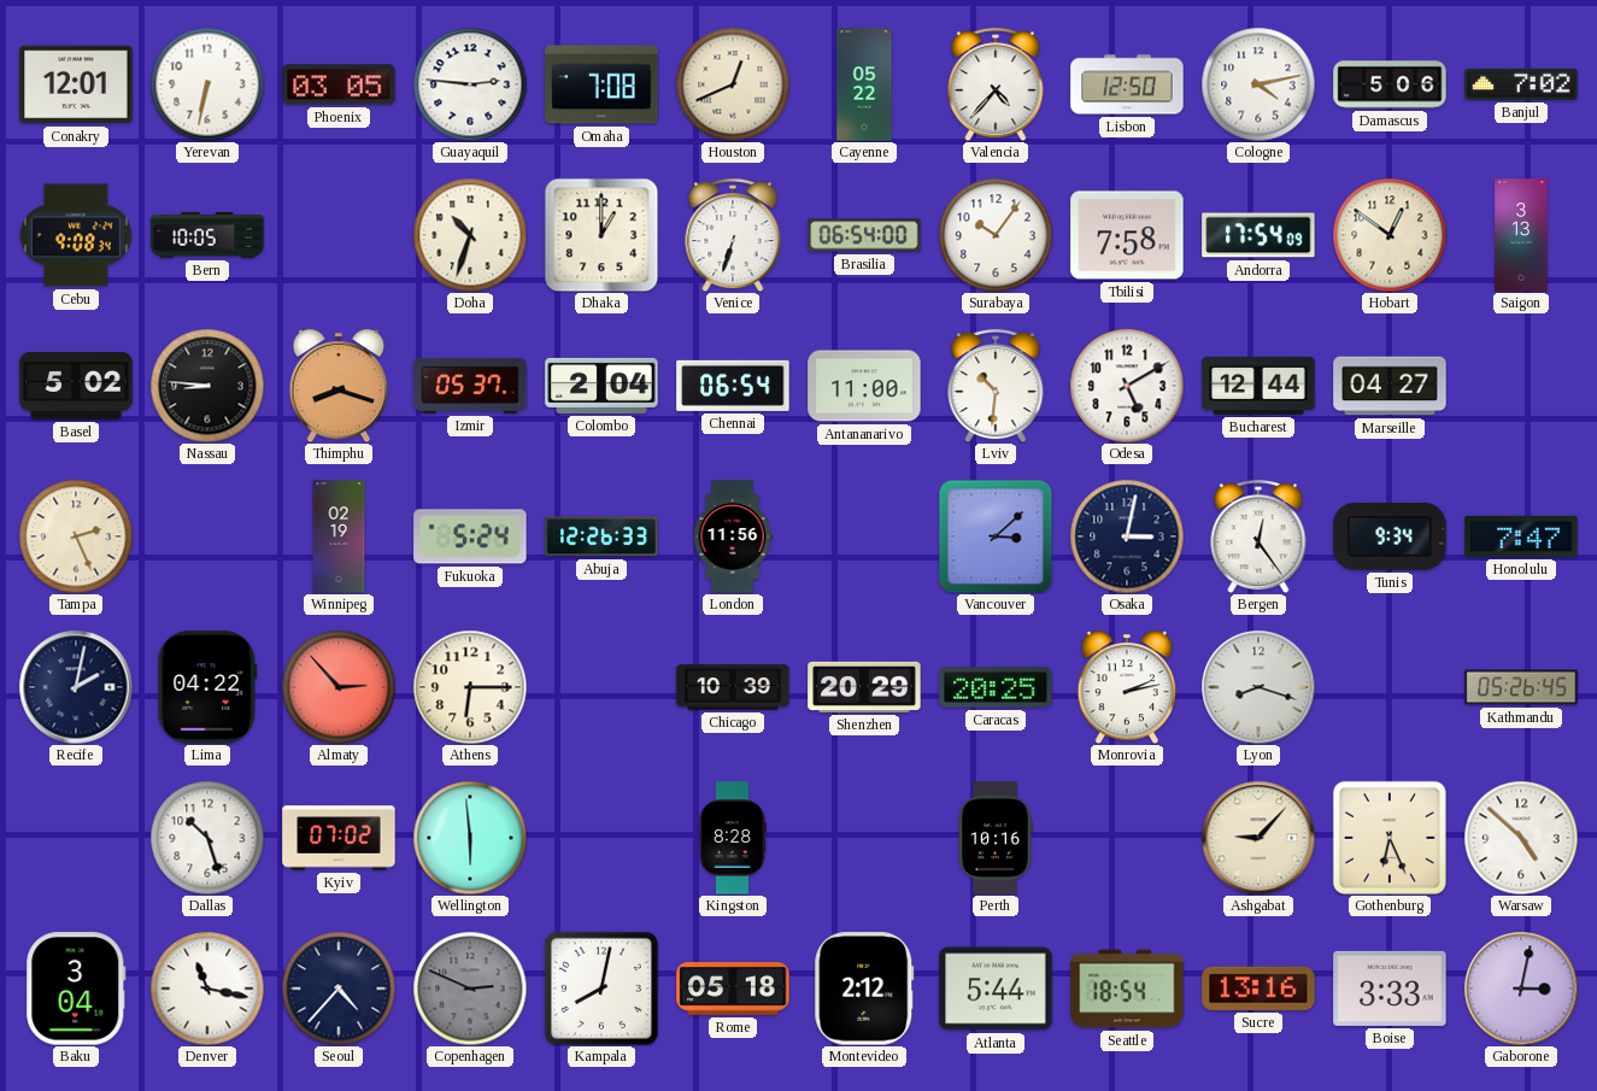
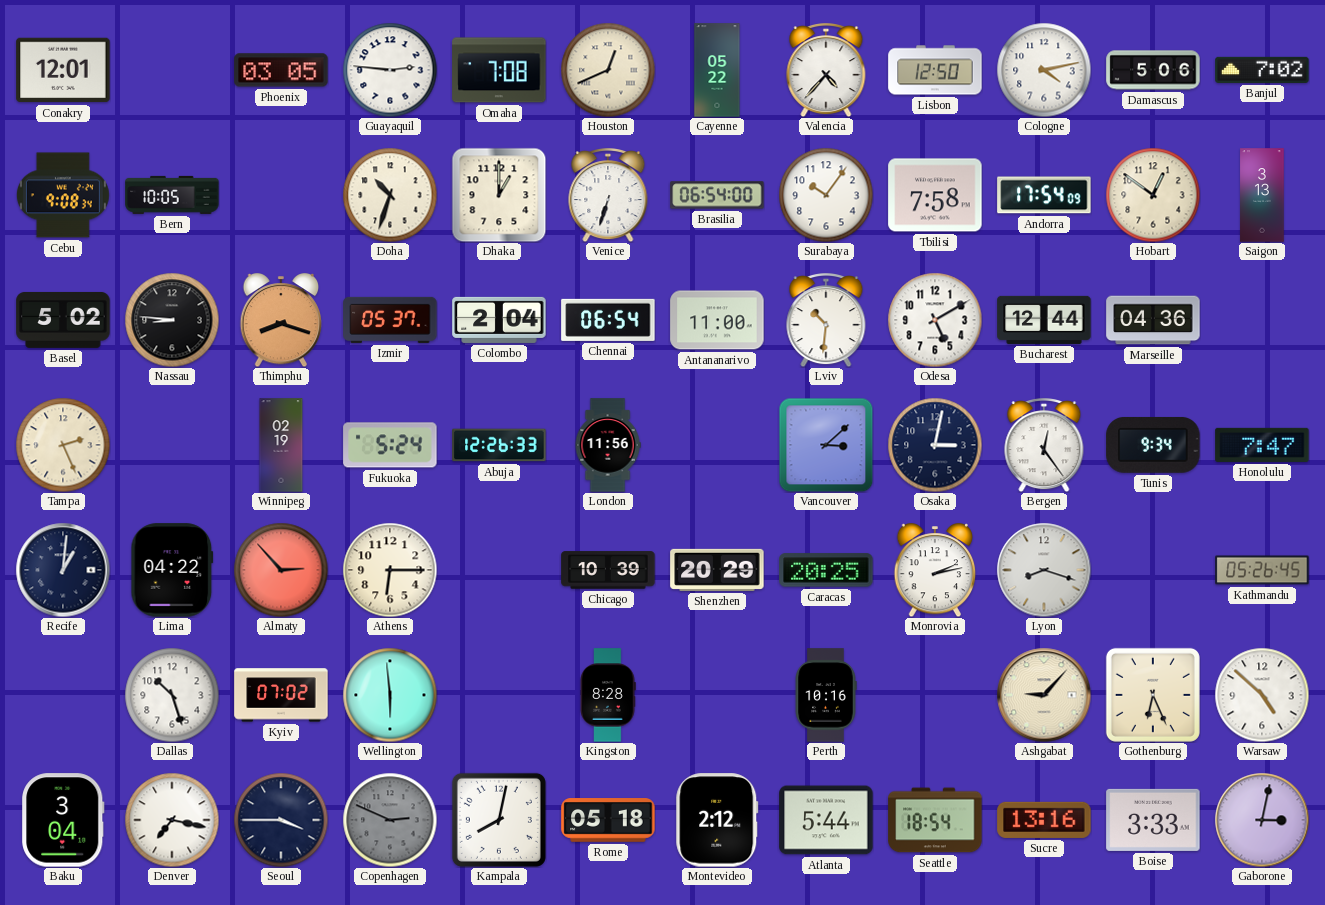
Yerevan: 6:32 -> none (207, 84)
Marseille: 04:27 -> 04:36 (1153, 320)
Recife: 2:02 -> 1:01 (63, 570)
Denver: 11:17 -> 7:17 (172, 820)
Seoul: 4:37 -> 3:45 (281, 820)
